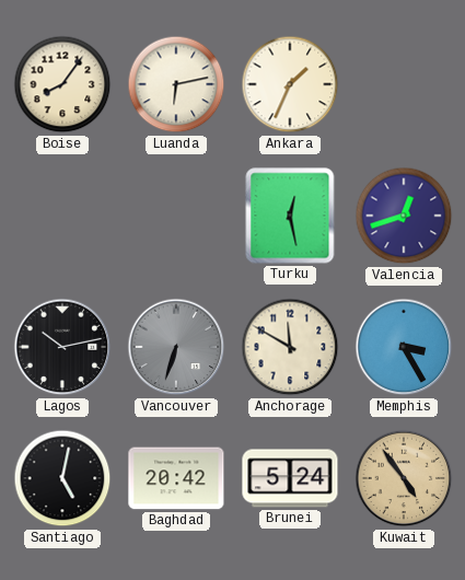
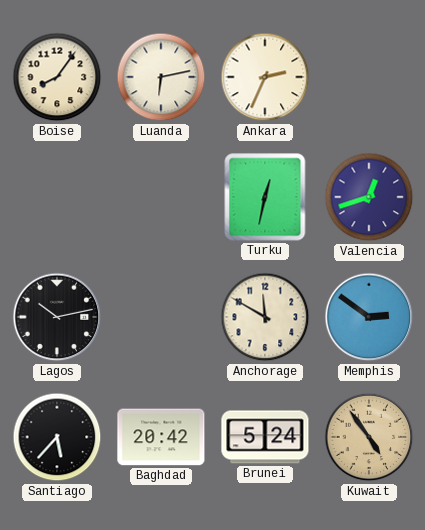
Ankara: 1:34 -> 2:34 (265, 77)
Turku: 12:28 -> 12:32 (265, 197)
Vancouver: 6:33 -> none (176, 347)
Memphis: 3:25 -> 2:51 (369, 317)
Santiago: 5:02 -> 5:37 (57, 437)
